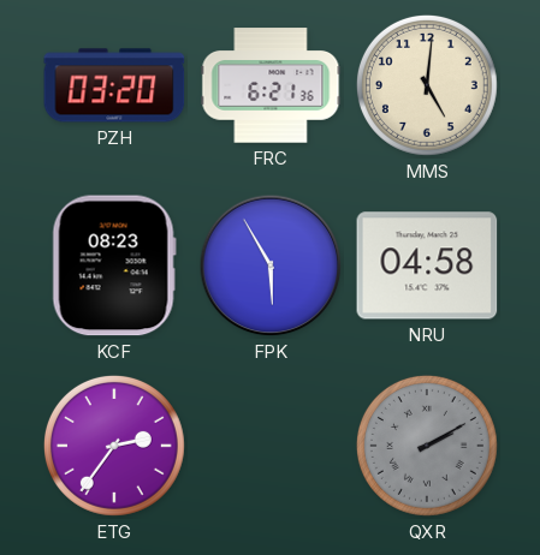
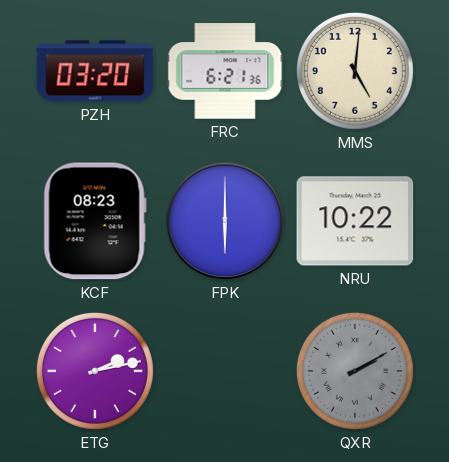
FPK: 5:55 -> 6:00 (225, 221)
NRU: 04:58 -> 10:22 (355, 221)
ETG: 2:36 -> 2:13 (95, 371)
